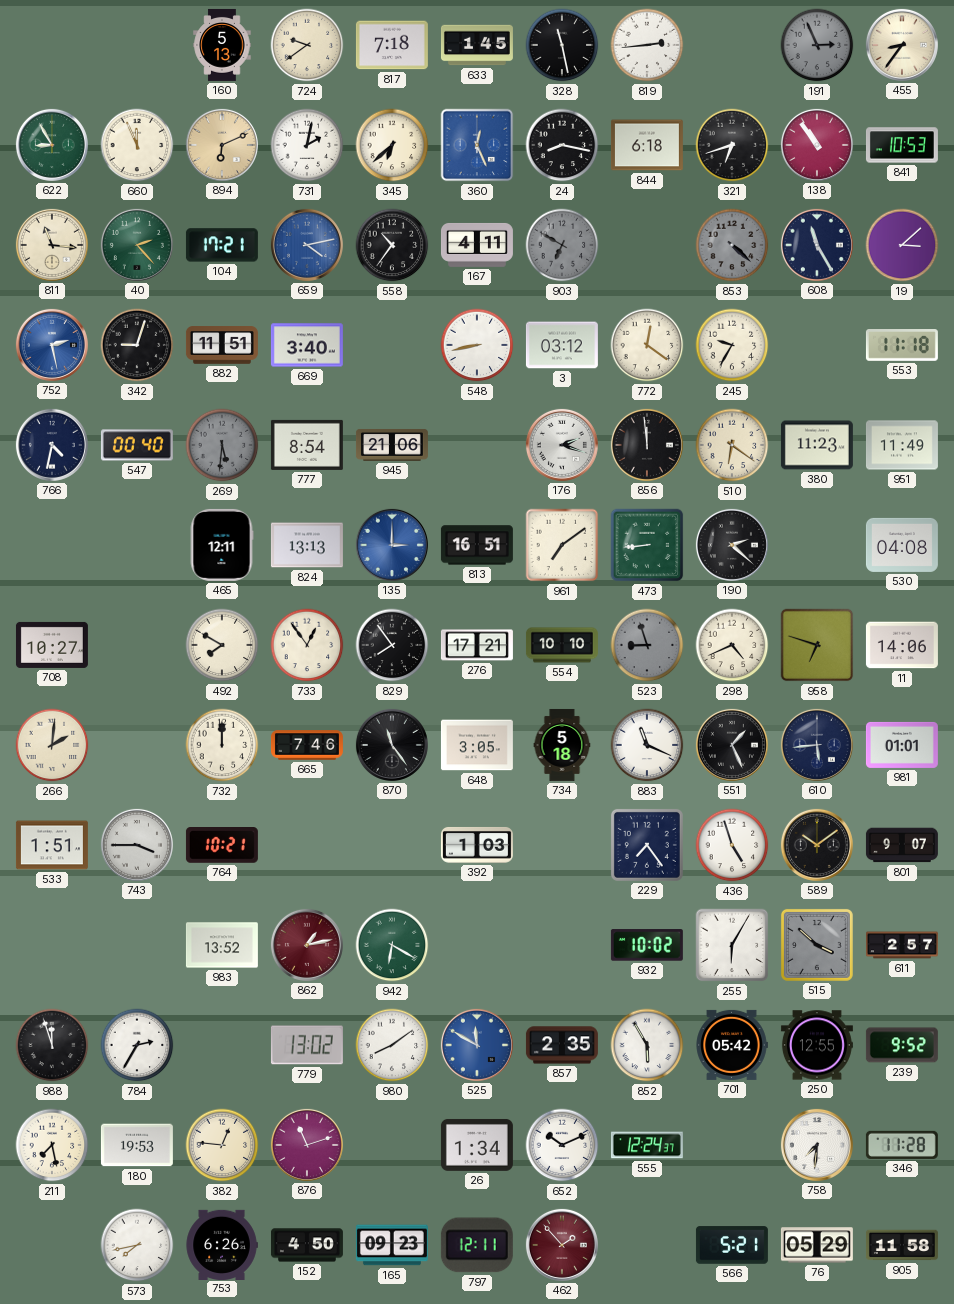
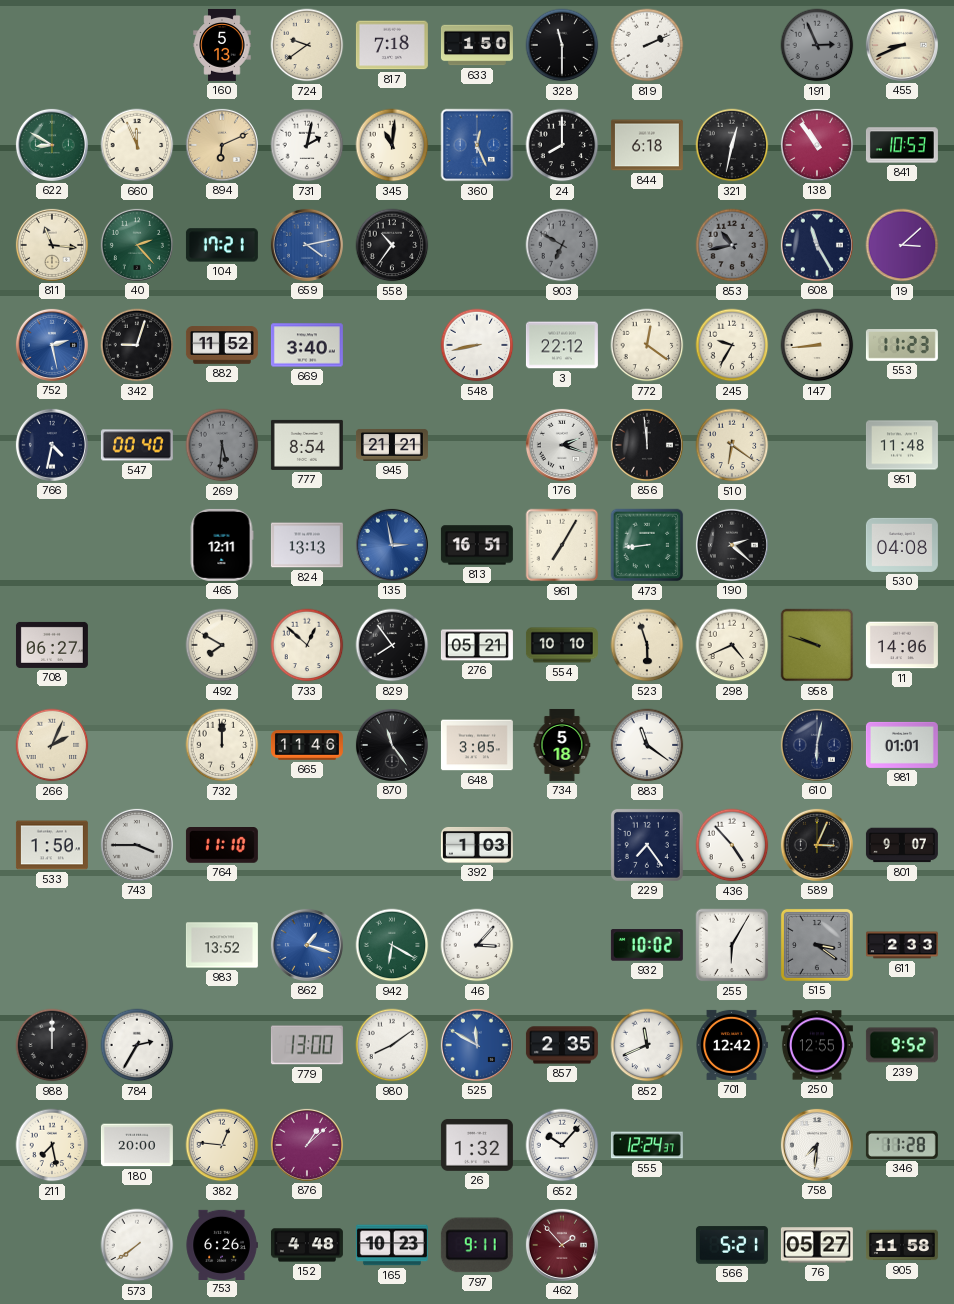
633: 1:45 -> 1:50 (477, 45)
328: 11:28 -> 11:30 (562, 45)
819: 2:44 -> 2:11 (647, 45)
455: 8:36 -> 8:41 (902, 45)
622: 8:55 -> 8:50 (52, 145)
345: 6:38 -> 11:01 (392, 145)
24: 8:17 -> 8:00 (562, 145)
321: 6:42 -> 12:32 (732, 145)
167: 4:11 -> none (477, 245)
853: 4:22 -> 10:43 (732, 245)
882: 11:51 -> 11:52 (222, 345)
3: 03:12 -> 22:12 (562, 345)
147: none -> 8:44 (817, 345)
553: 11:18 -> 11:23 (902, 346)
945: 21:06 -> 21:21 (392, 445)
380: 11:23 -> none (817, 445)
951: 11:49 -> 11:48 (902, 445)
135: 3:00 -> 2:58 (392, 545)
961: 7:09 -> 7:05 (562, 545)
708: 10:27 -> 06:27 (52, 645)
733: 12:54 -> 12:52 (307, 645)
276: 17:21 -> 05:21 (477, 645)
523: 8:57 -> 5:57 (647, 645)
523 dial: grey -> cream (647, 645)
958: 6:48 -> 9:48 (817, 645)
266: 2:01 -> 2:04 (52, 745)
665: 7:46 -> 11:46 (307, 745)
883: 11:19 -> 11:21 (647, 745)
551: 1:26 -> none (732, 745)
610: 5:44 -> 6:02 (817, 745)
533: 1:51 -> 1:50 (52, 845)
764: 10:21 -> 11:10 (222, 845)
436: 4:57 -> 4:53 (732, 845)
589: 10:09 -> 3:04 (817, 845)
862: 1:13 -> 1:18 (307, 945)
862 dial: burgundy -> blue (307, 945)
46: none -> 3:07 (477, 945)
515: 3:52 -> 3:21 (817, 945)
611: 2:57 -> 2:33 (902, 945)
988: 11:57 -> 12:00 (52, 1045)
779: 13:02 -> 13:00 (307, 1045)
852: 5:55 -> 11:41 (647, 1045)
701: 05:42 -> 12:42 (732, 1045)
180: 19:53 -> 20:00 (137, 1145)
876: 11:12 -> 1:08 (307, 1145)
26: 1:34 -> 1:32 (477, 1145)
652: 10:11 -> 10:07 (562, 1145)
573: 7:43 -> 7:39 (137, 1245)
152: 4:50 -> 4:48 (307, 1245)
165: 09:23 -> 10:23 (392, 1245)
797: 12:11 -> 9:11 (477, 1245)
76: 05:29 -> 05:27 (817, 1245)
